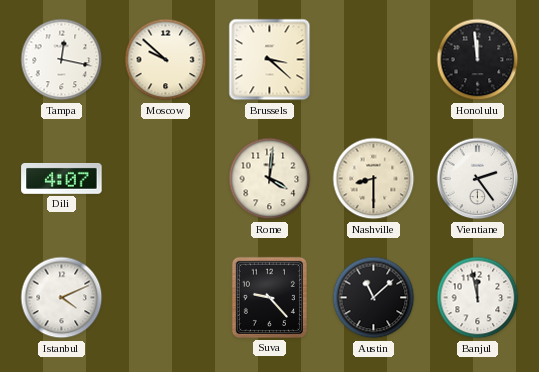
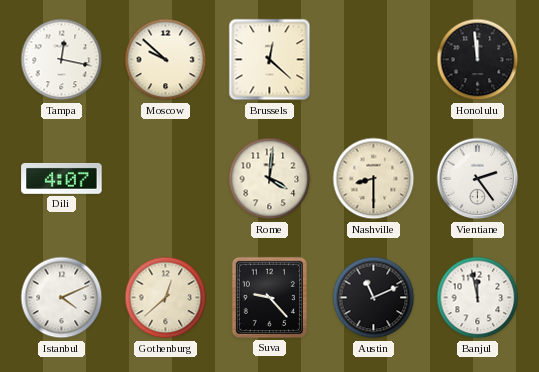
Brussels: 3:22 -> 12:22 (270, 60)
Gothenburg: none -> 12:38 (166, 298)
Austin: 11:08 -> 11:11 (374, 298)
